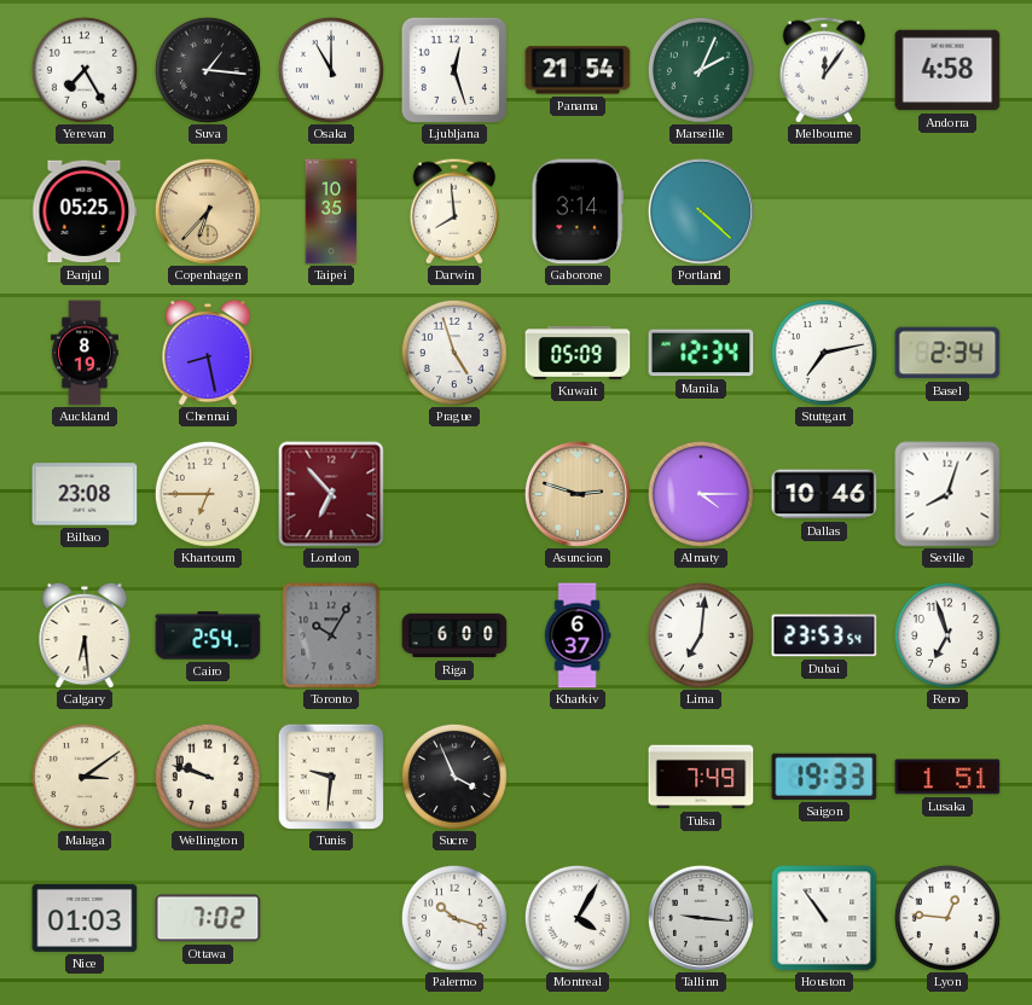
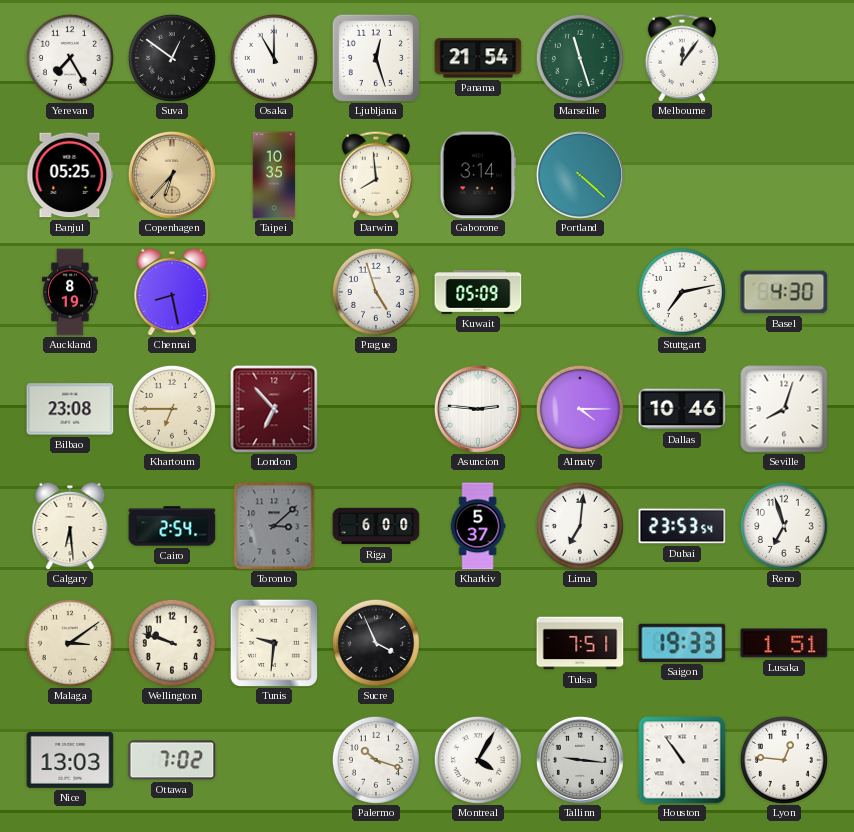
Suva: 1:16 -> 12:51 (172, 58)
Marseille: 2:04 -> 11:27 (580, 58)
Andorra: 4:58 -> none (947, 70)
Manila: 12:34 -> none (701, 353)
Basel: 2:34 -> 4:30 (784, 292)
Asuncion: 2:48 -> 2:46 (478, 409)
Asuncion dial: champagne -> white (478, 409)
Toronto: 10:05 -> 3:08 (274, 526)
Kharkiv: 6:37 -> 5:37 (478, 526)
Tulsa: 7:49 -> 7:51 (580, 643)
Nice: 01:03 -> 13:03 (70, 760)
